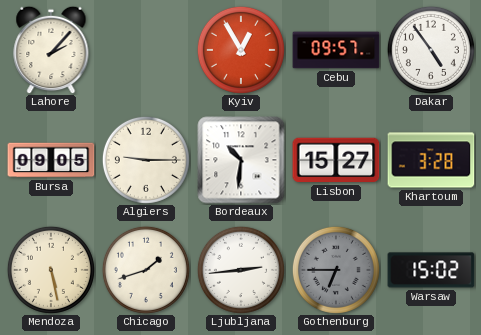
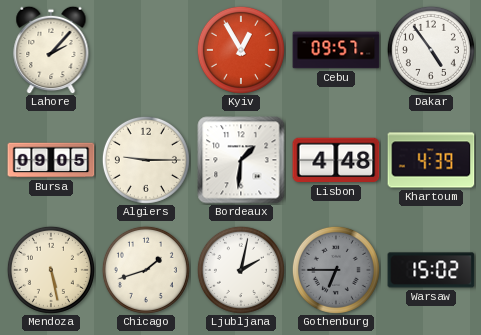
Bordeaux: 10:31 -> 1:31 (241, 160)
Lisbon: 15:27 -> 4:48 (336, 160)
Khartoum: 3:28 -> 4:39 (431, 160)
Ljubljana: 2:44 -> 2:02 (241, 270)
